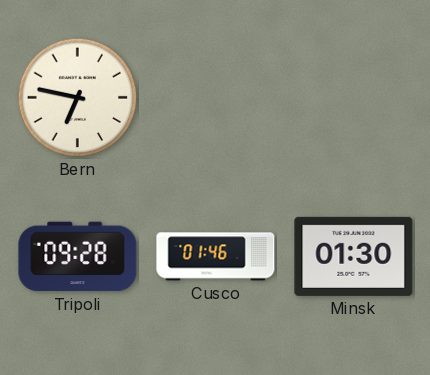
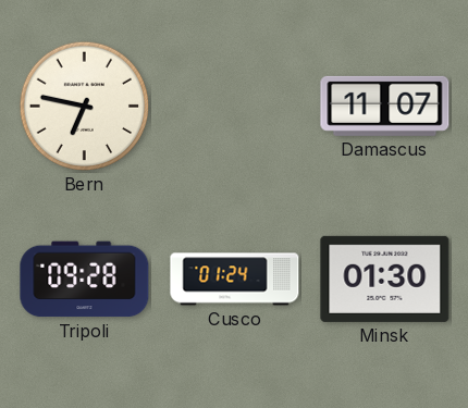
Damascus: none -> 11:07 (385, 106)
Cusco: 01:46 -> 01:24 (235, 280)
